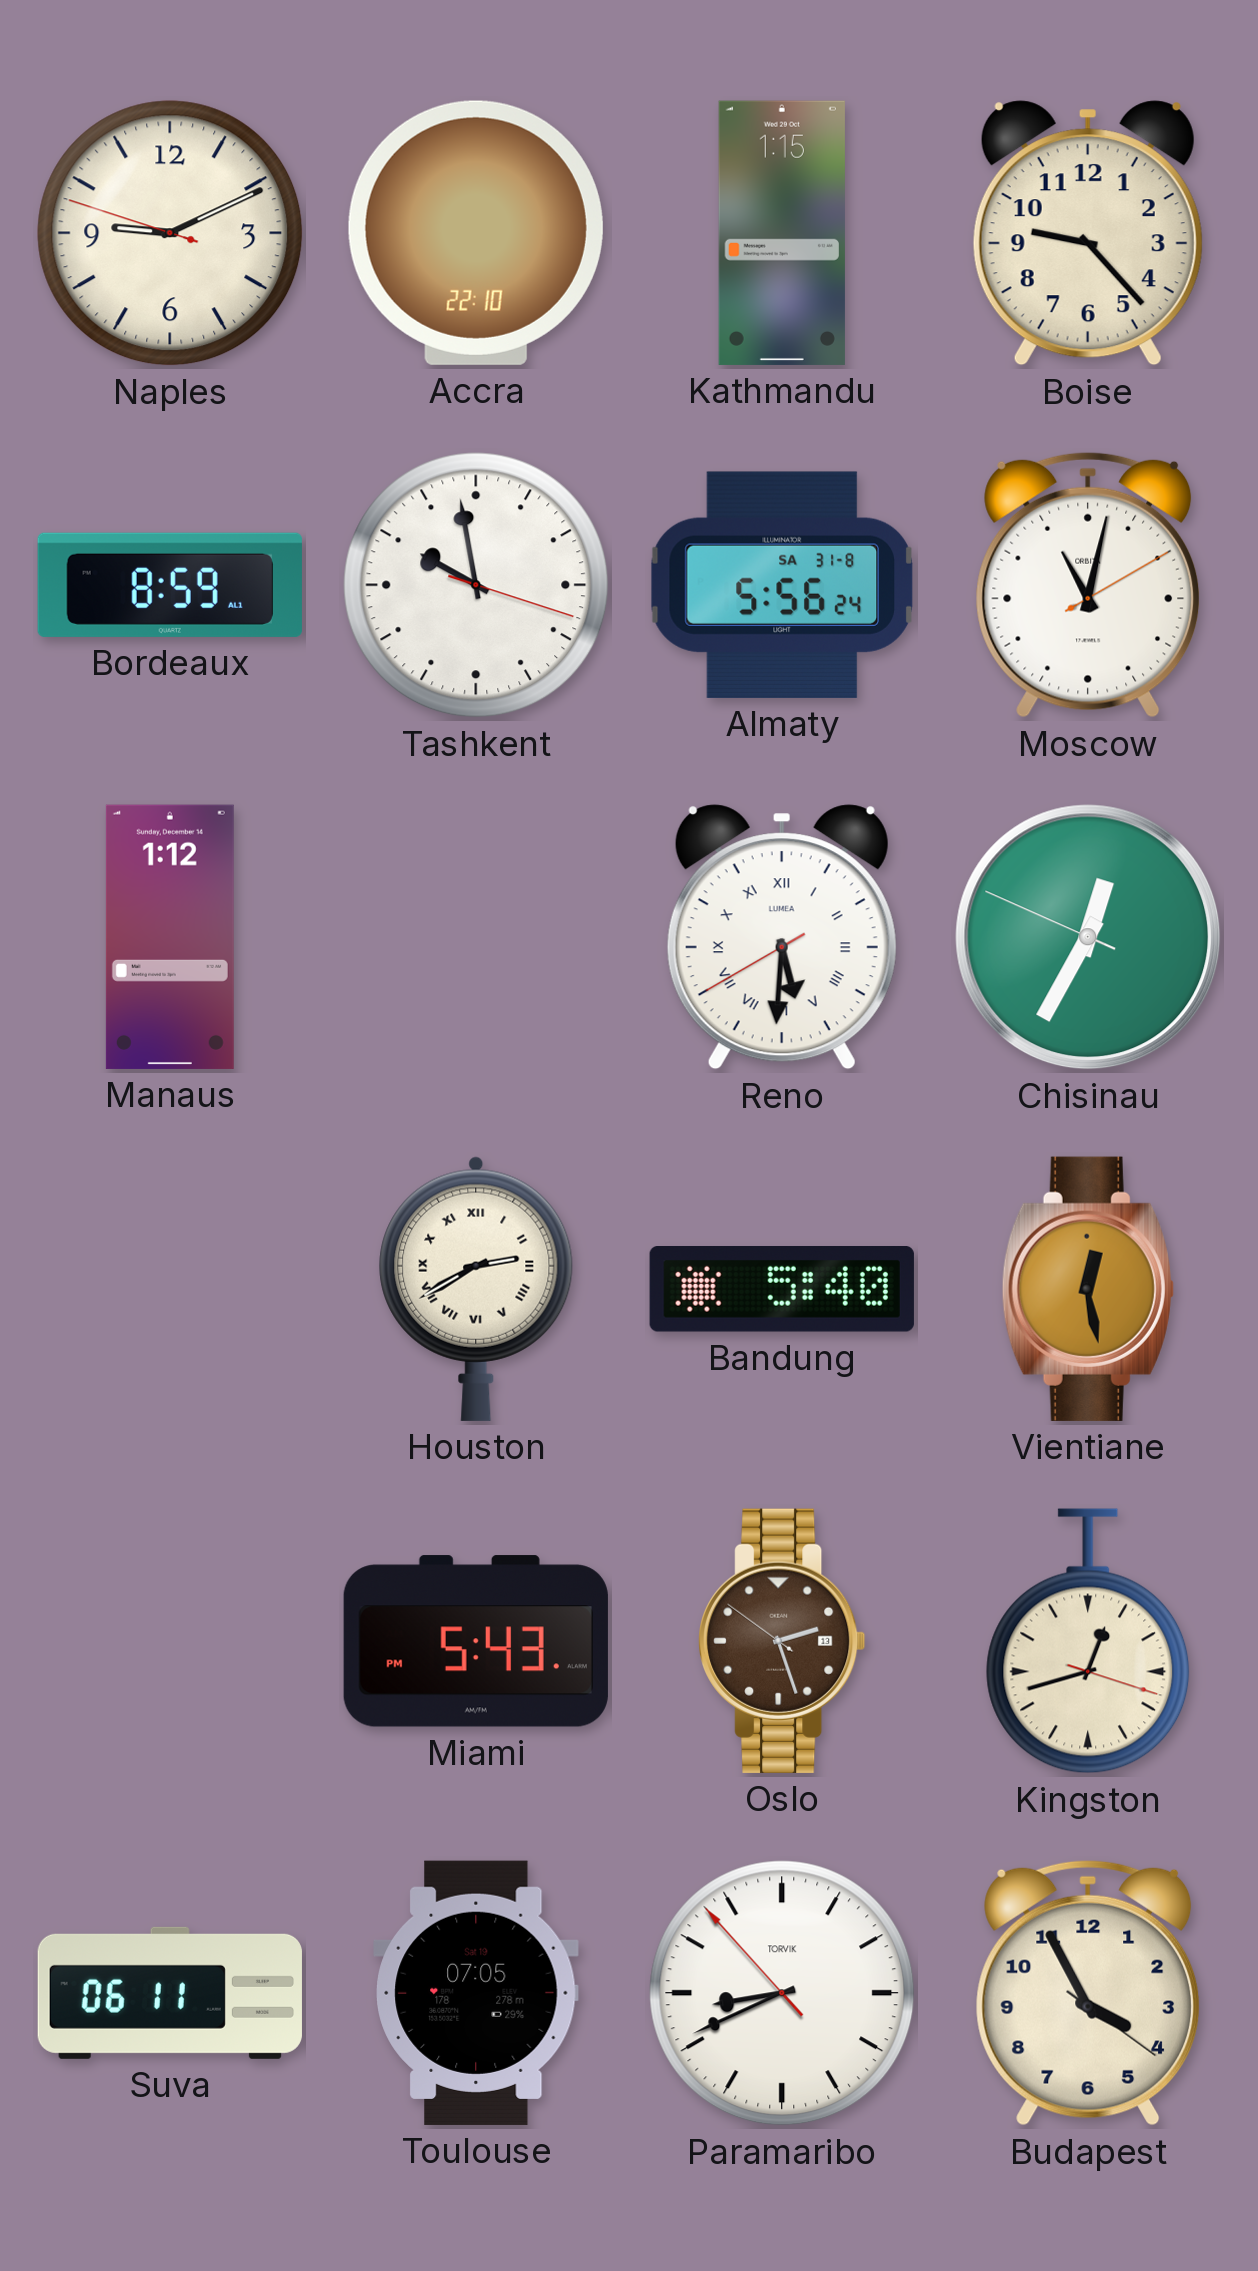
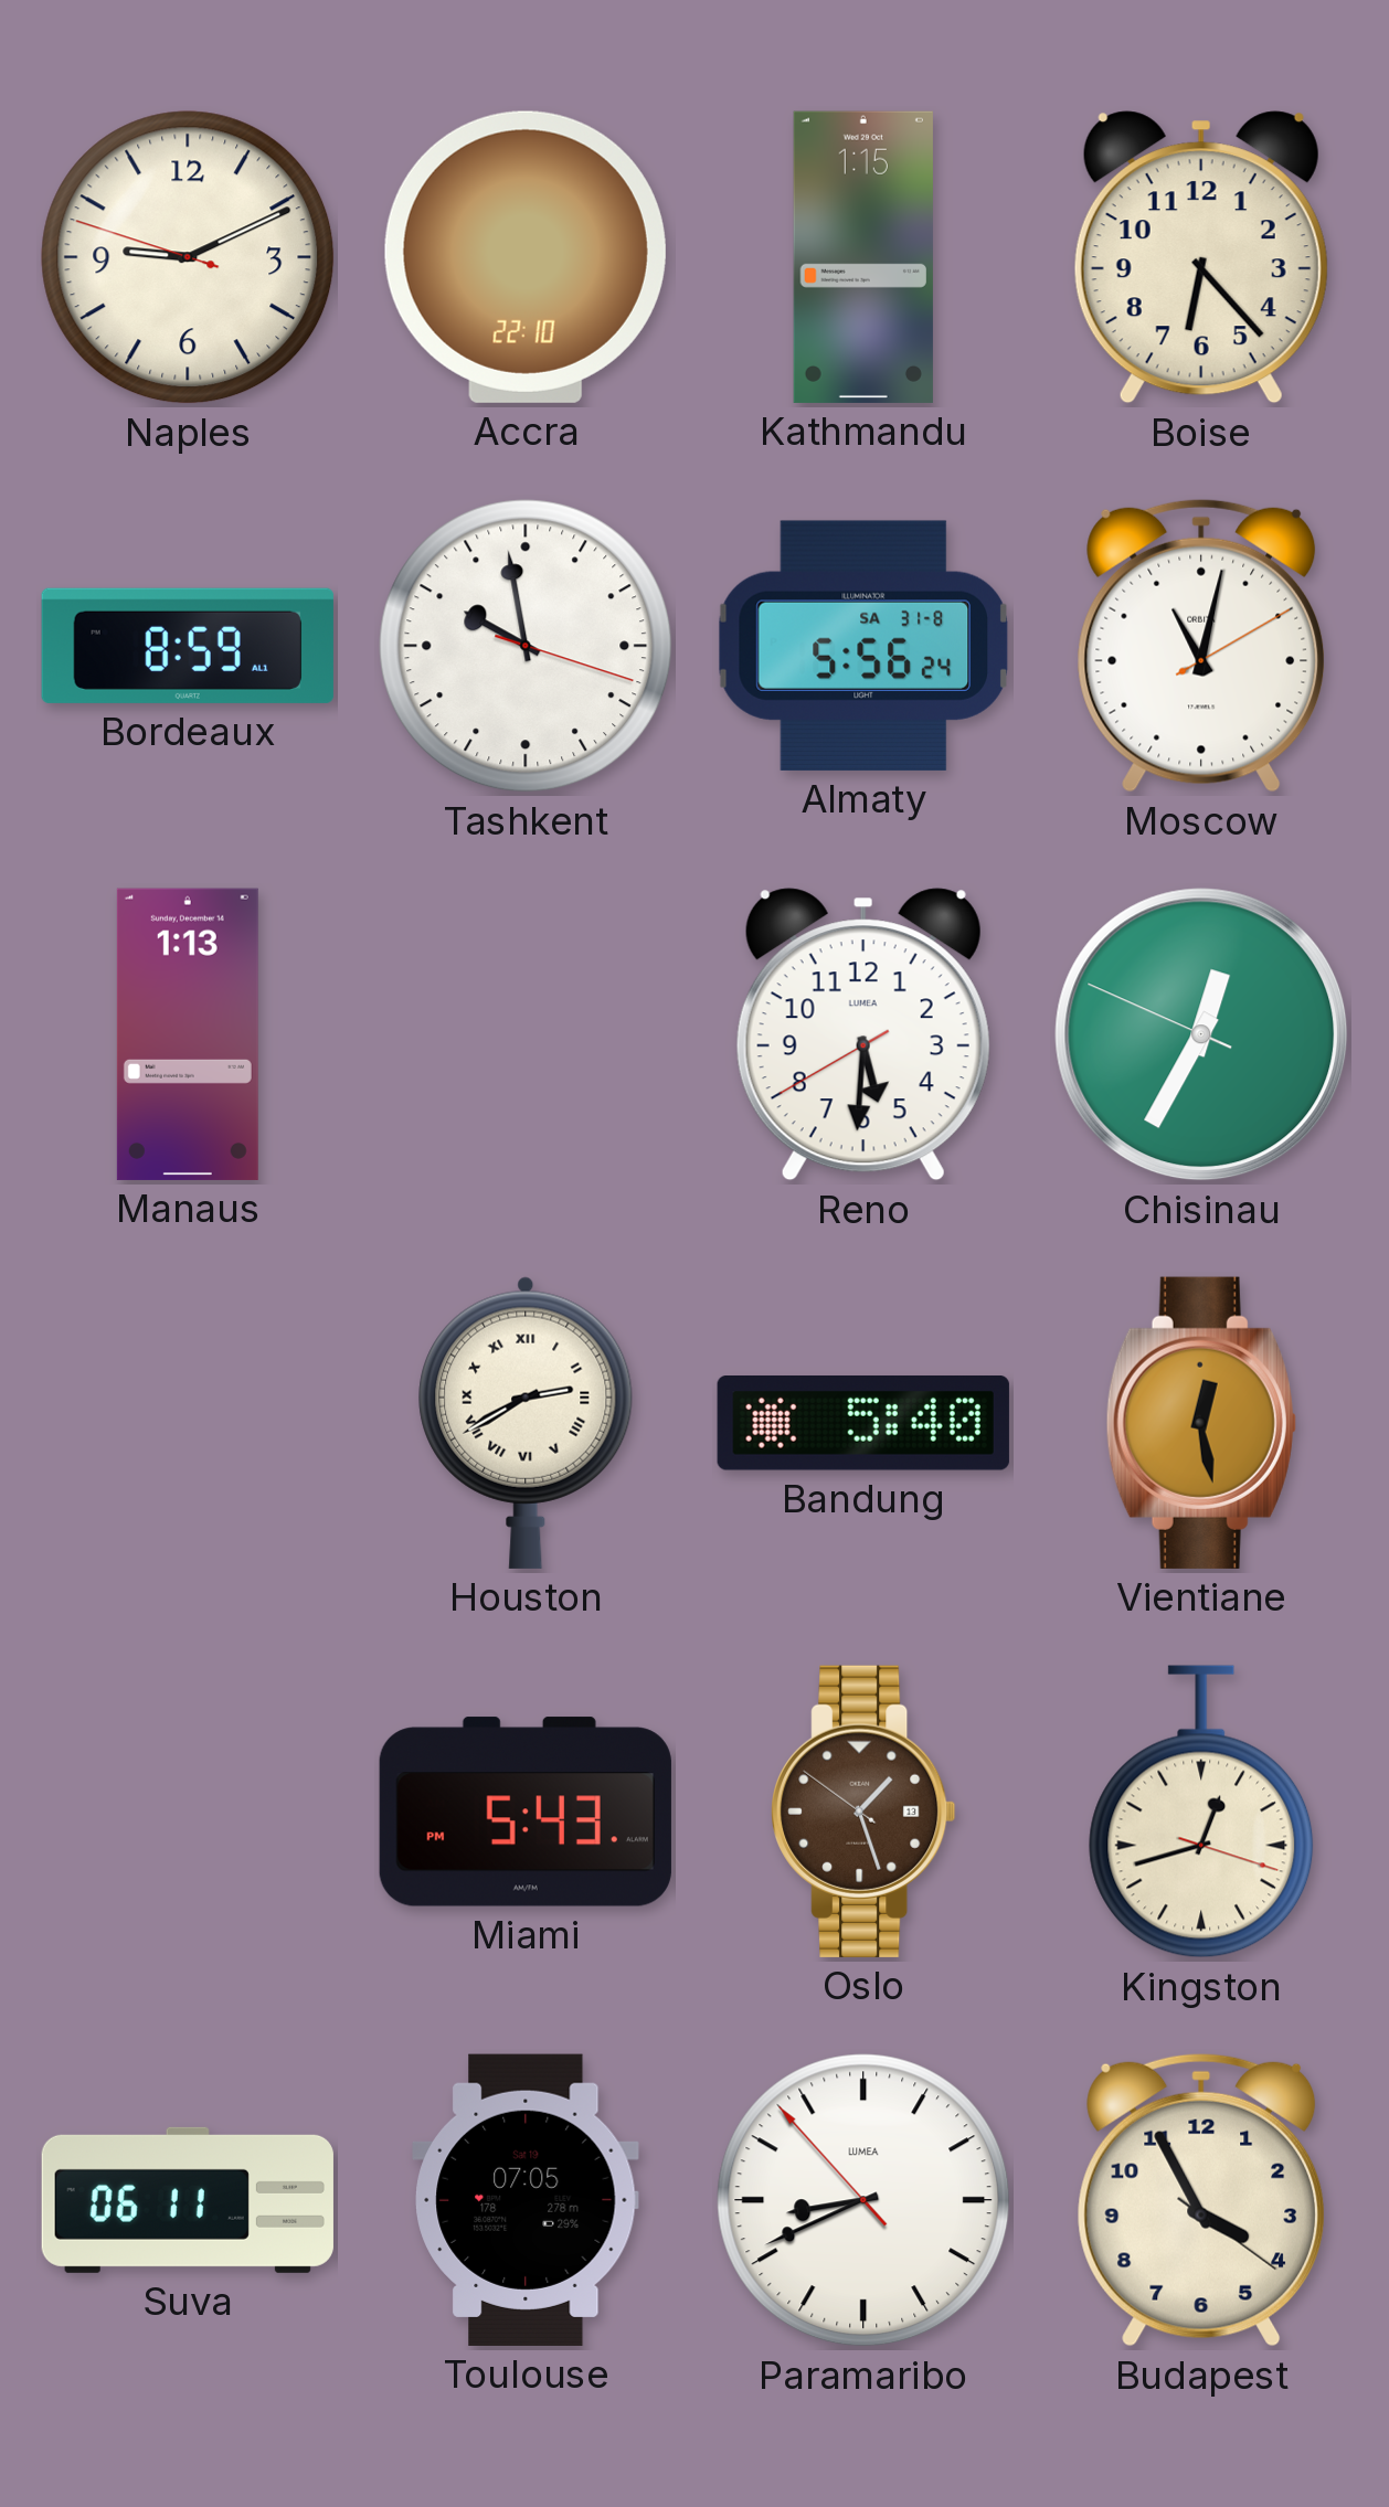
Boise: 9:23 -> 6:23 (1201, 257)
Manaus: 1:12 -> 1:13 (188, 1034)
Reno numerals: Roman -> Arabic (863, 1034)
Oslo: 2:26 -> 1:26 (863, 1812)
Paramaribo brand: TORVIK -> LUMEA (863, 2200)
